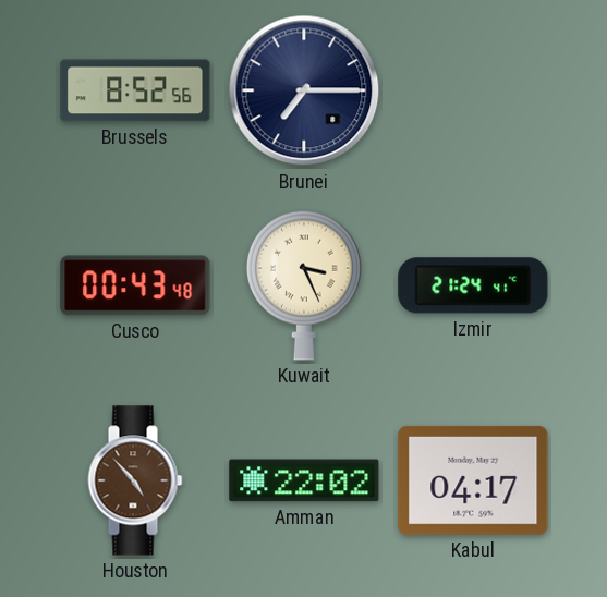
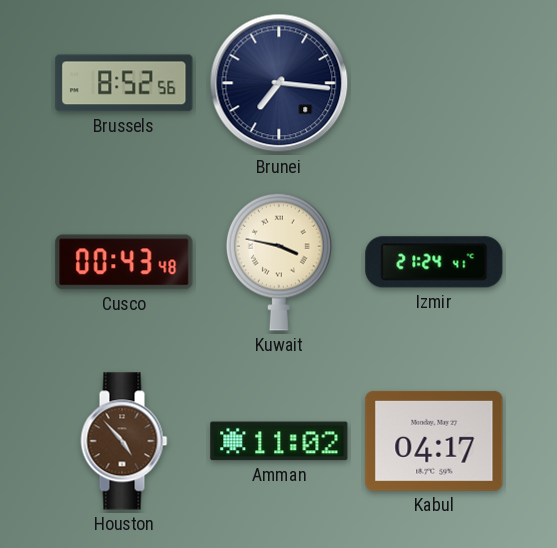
Brunei: 7:15 -> 7:16 (279, 83)
Kuwait: 3:26 -> 3:47 (279, 262)
Amman: 22:02 -> 11:02 (279, 441)
